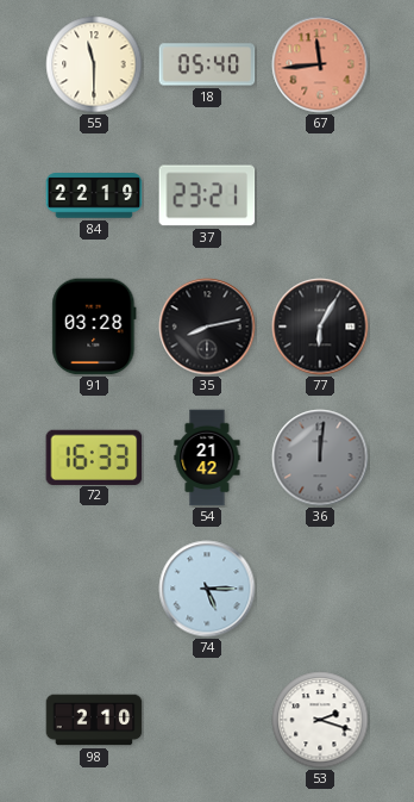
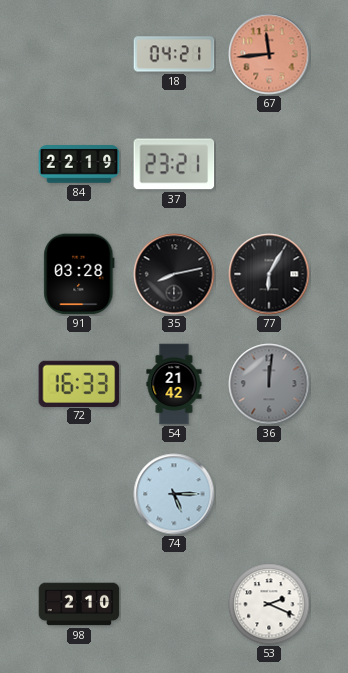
55: 11:30 -> none (94, 64)
18: 05:40 -> 04:21 (174, 54)
53: 2:18 -> 2:19 (269, 604)
